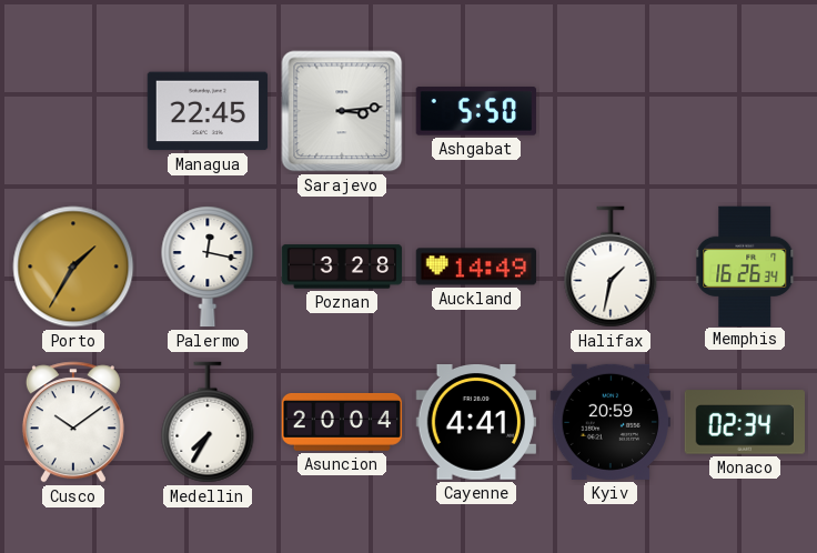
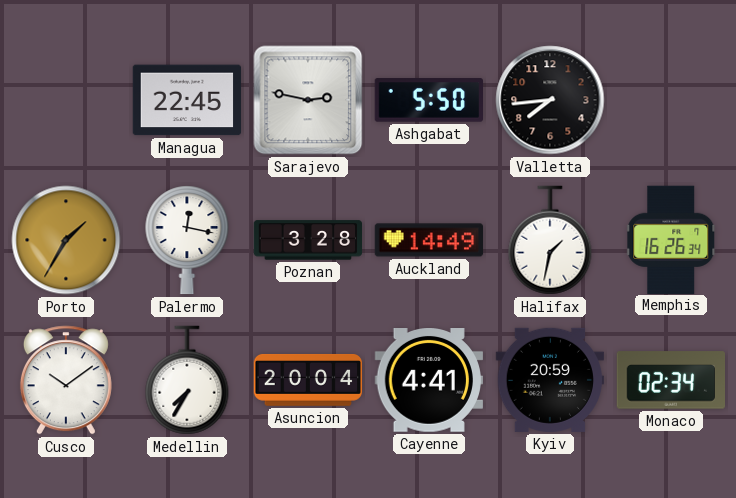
Sarajevo: 3:14 -> 2:47 (308, 100)
Valletta: none -> 7:44 (550, 100)
